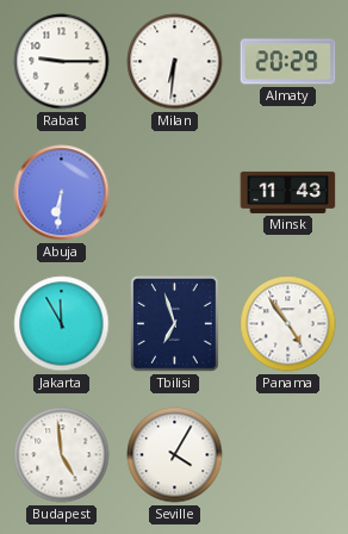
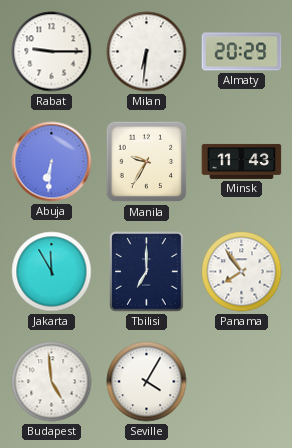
Manila: none -> 9:35 (147, 162)
Tbilisi: 6:57 -> 7:00 (147, 272)
Panama: 4:54 -> 7:54 (242, 272)
